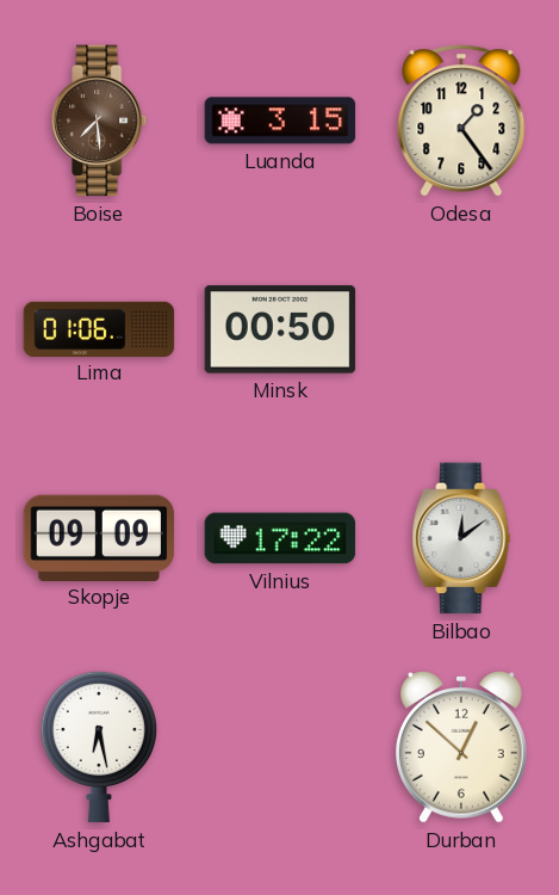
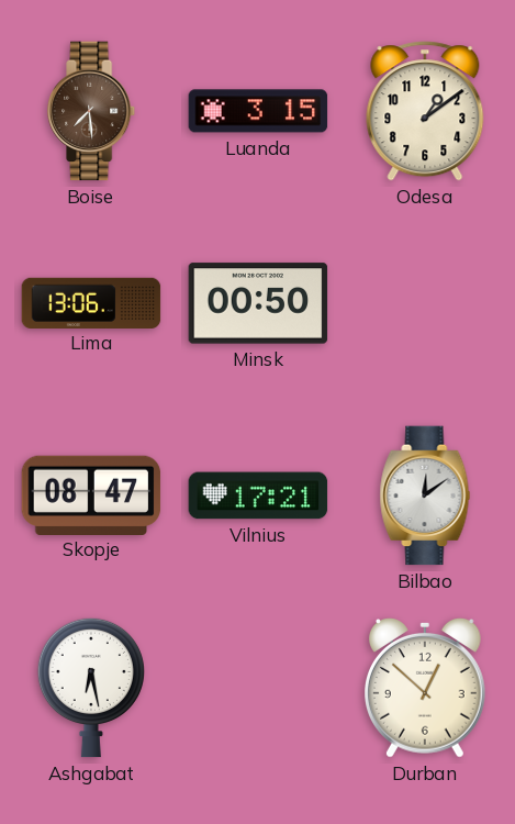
Odesa: 1:24 -> 1:09 (425, 111)
Lima: 01:06 -> 13:06 (91, 302)
Skopje: 09:09 -> 08:47 (91, 494)
Vilnius: 17:22 -> 17:21 (258, 495)
